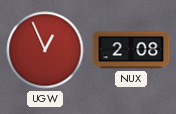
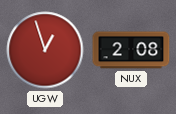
UGW: 12:56 -> 12:57 (45, 50)
